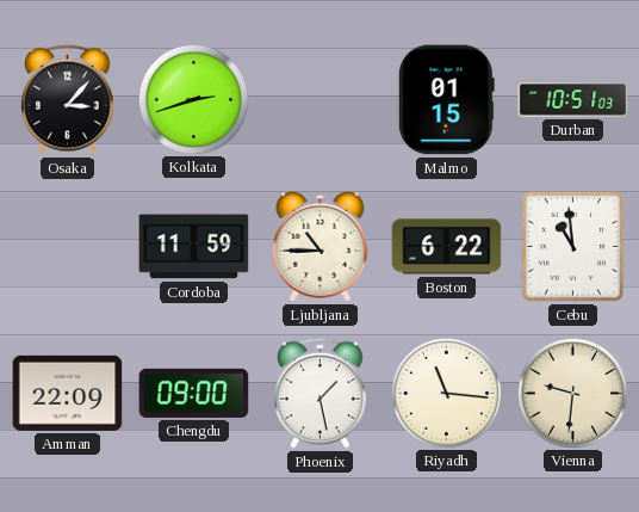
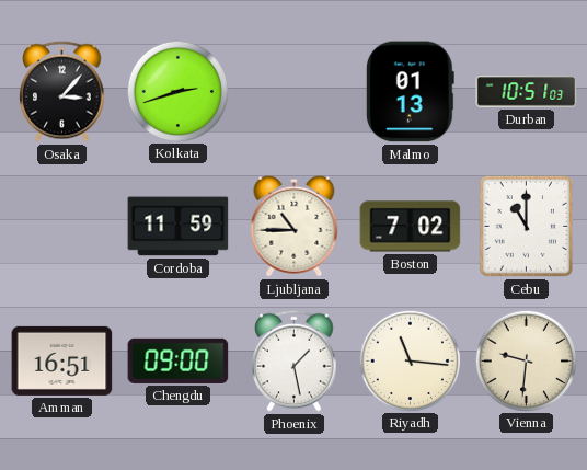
Malmo: 01:15 -> 01:13 (410, 92)
Boston: 6:22 -> 7:02 (411, 227)
Cebu: 10:59 -> 11:00 (526, 226)
Amman: 22:09 -> 16:51 (62, 360)
